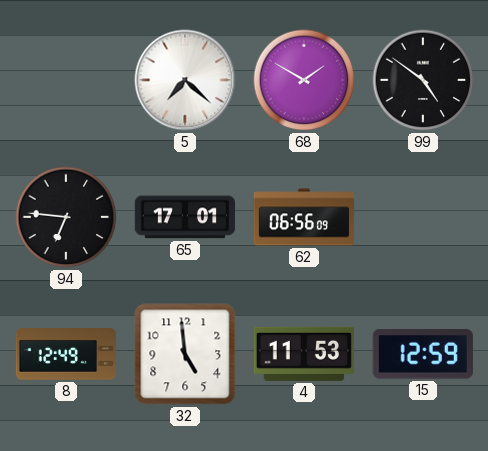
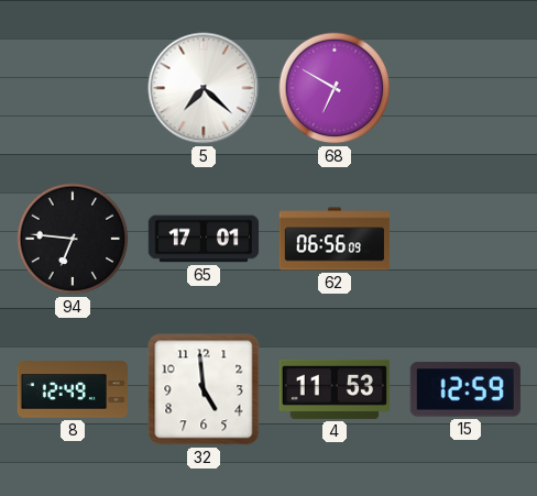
68: 1:50 -> 6:50 (335, 88)
99: 4:51 -> none (423, 80)
